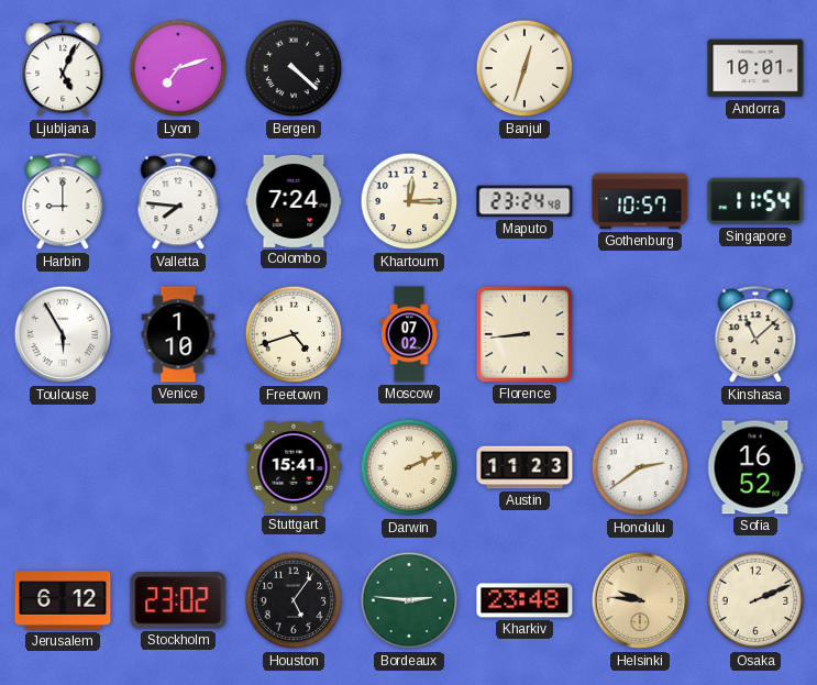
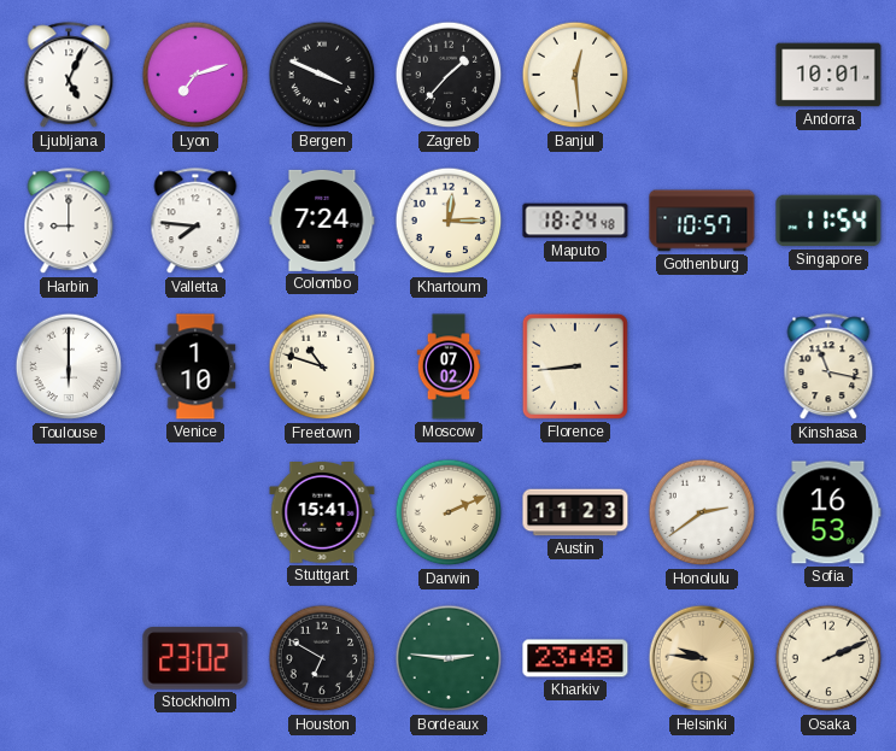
Bergen: 4:22 -> 3:49 (322, 75)
Zagreb: none -> 1:37 (449, 75)
Banjul: 12:33 -> 12:29 (575, 75)
Maputo: 23:24 -> 18:24 (575, 221)
Toulouse: 5:55 -> 6:00 (69, 366)
Freetown: 4:42 -> 10:48 (322, 366)
Kinshasa: 11:08 -> 11:17 (828, 368)
Sofia: 16:52 -> 16:53 (828, 512)
Jerusalem: 6:12 -> none (63, 600)
Houston: 5:06 -> 6:50 (322, 658)
